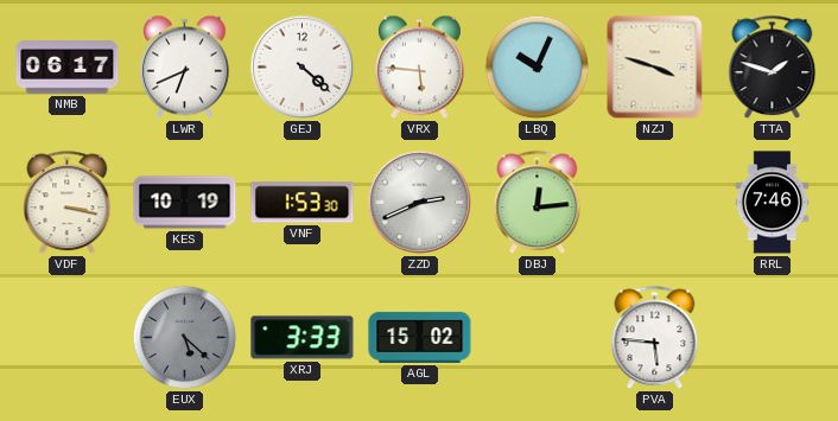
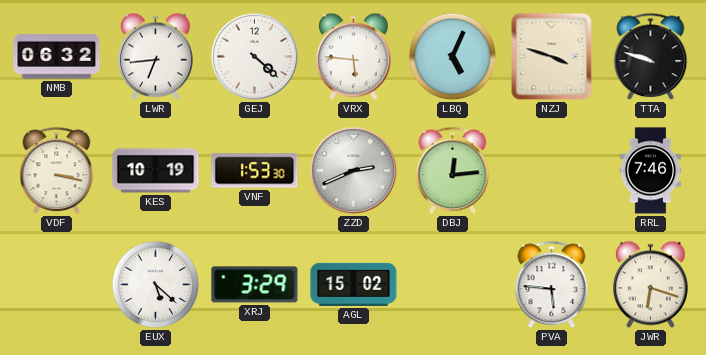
NMB: 06:17 -> 06:32 (57, 57)
LWR: 6:41 -> 6:44 (156, 57)
LBQ: 10:04 -> 5:04 (453, 57)
TTA: 1:48 -> 9:48 (651, 57)
EUX dial: grey -> white (156, 285)
XRJ: 3:33 -> 3:29 (255, 285)
JWR: none -> 6:18 (651, 285)
